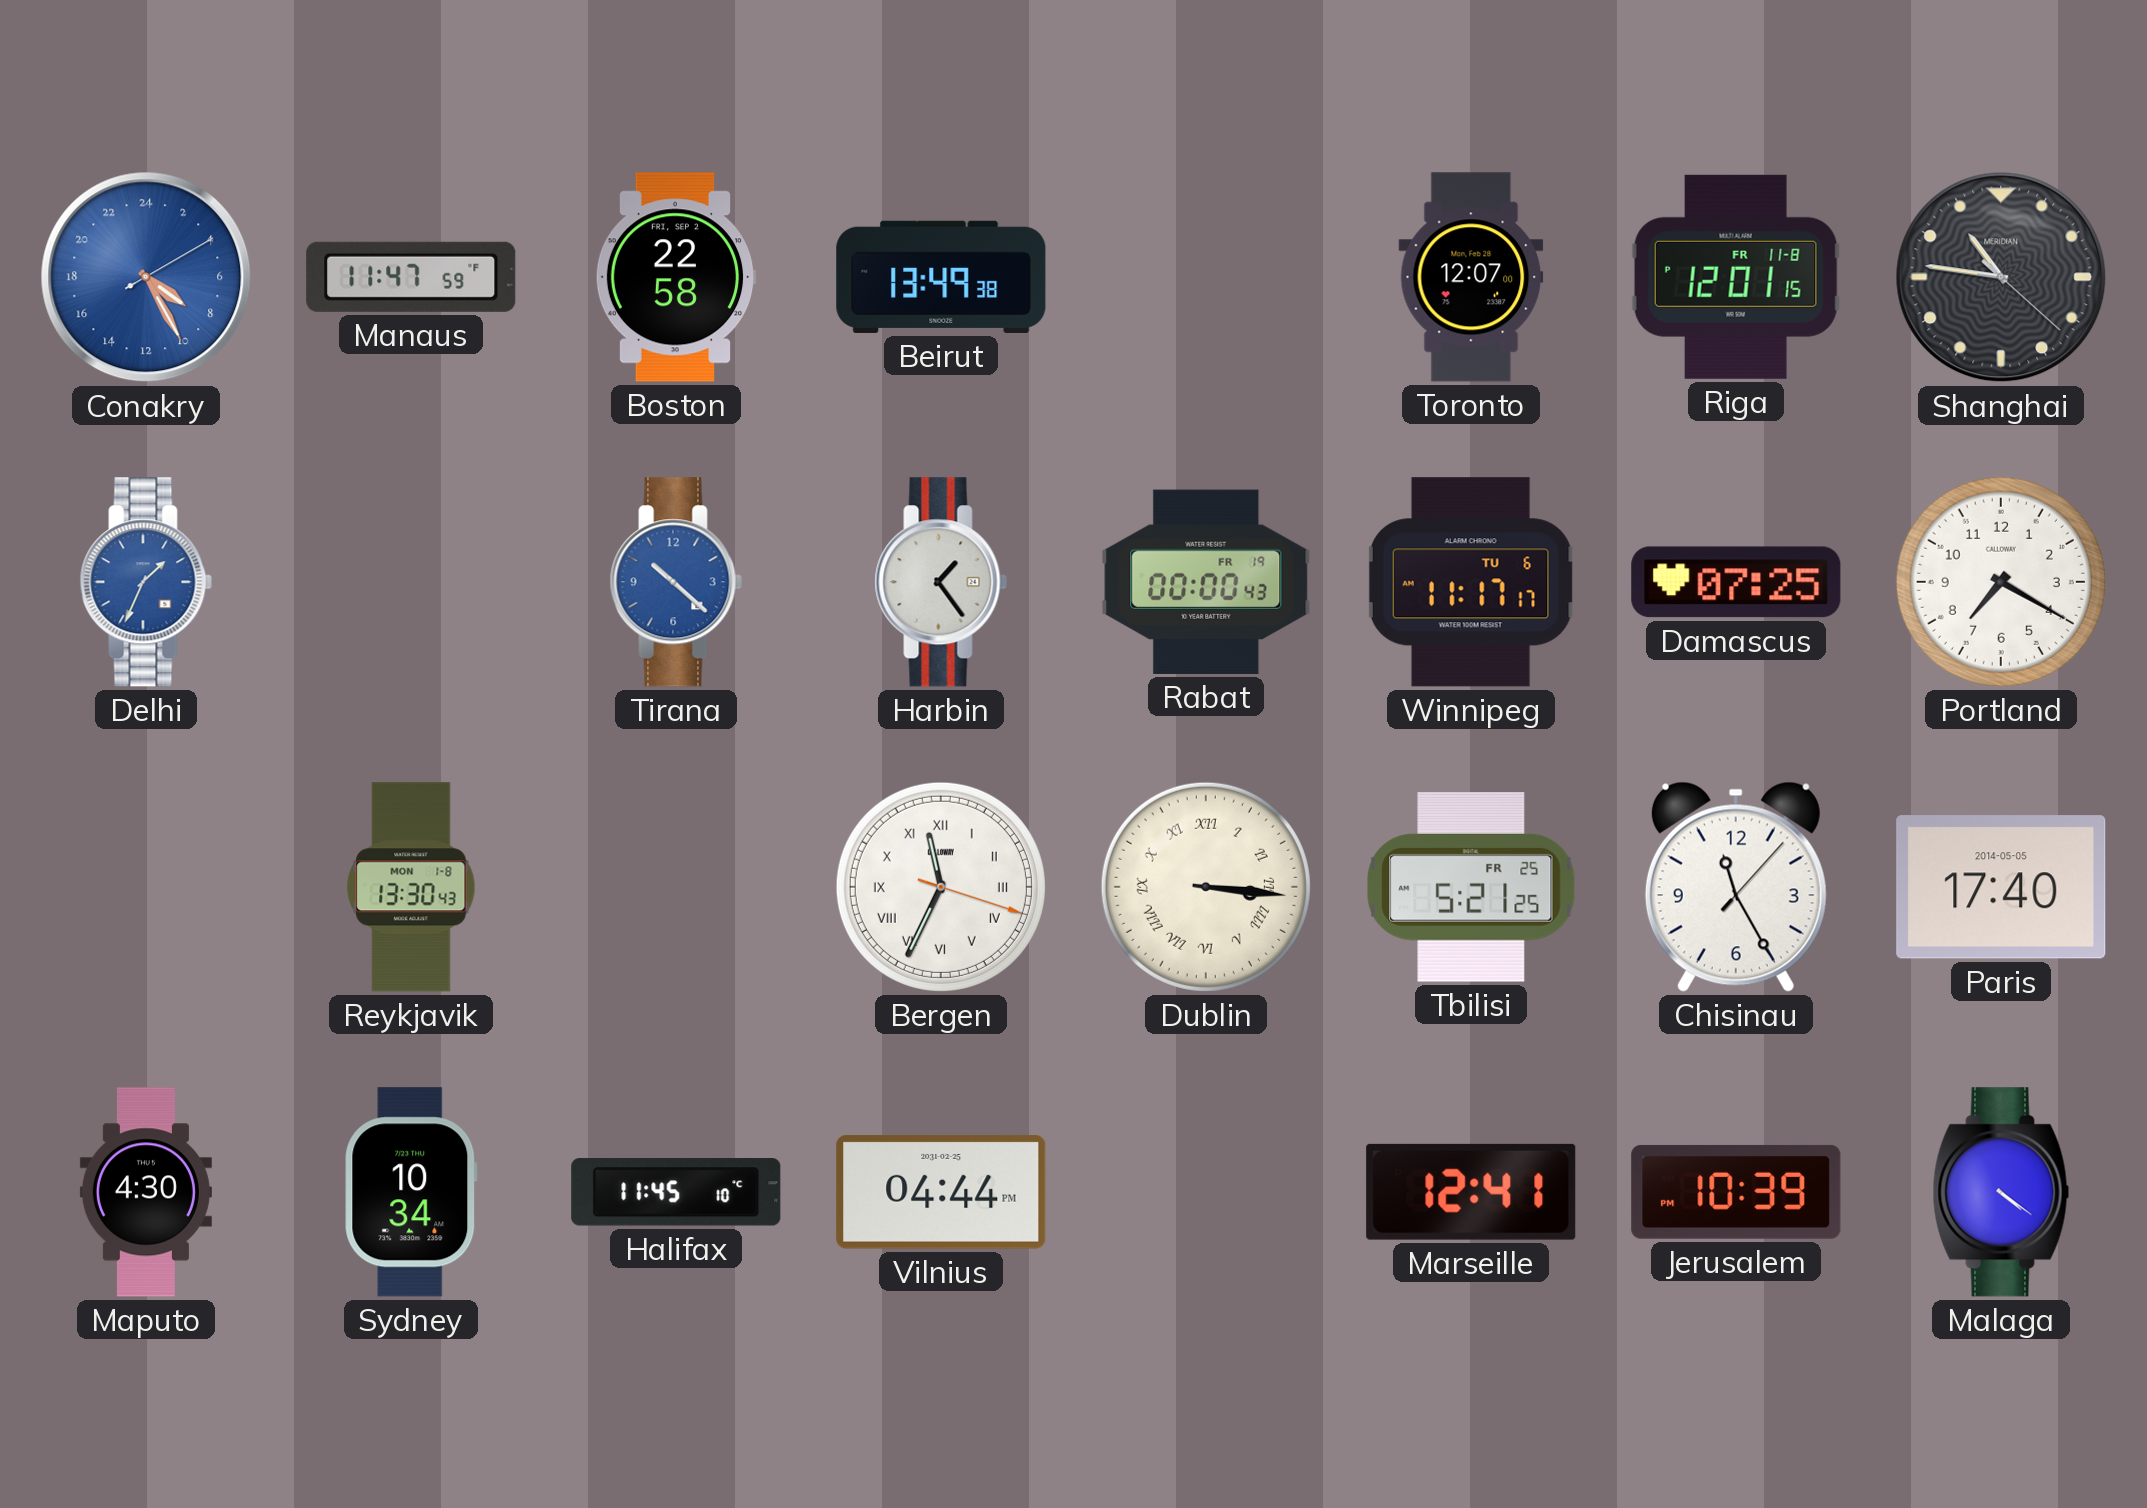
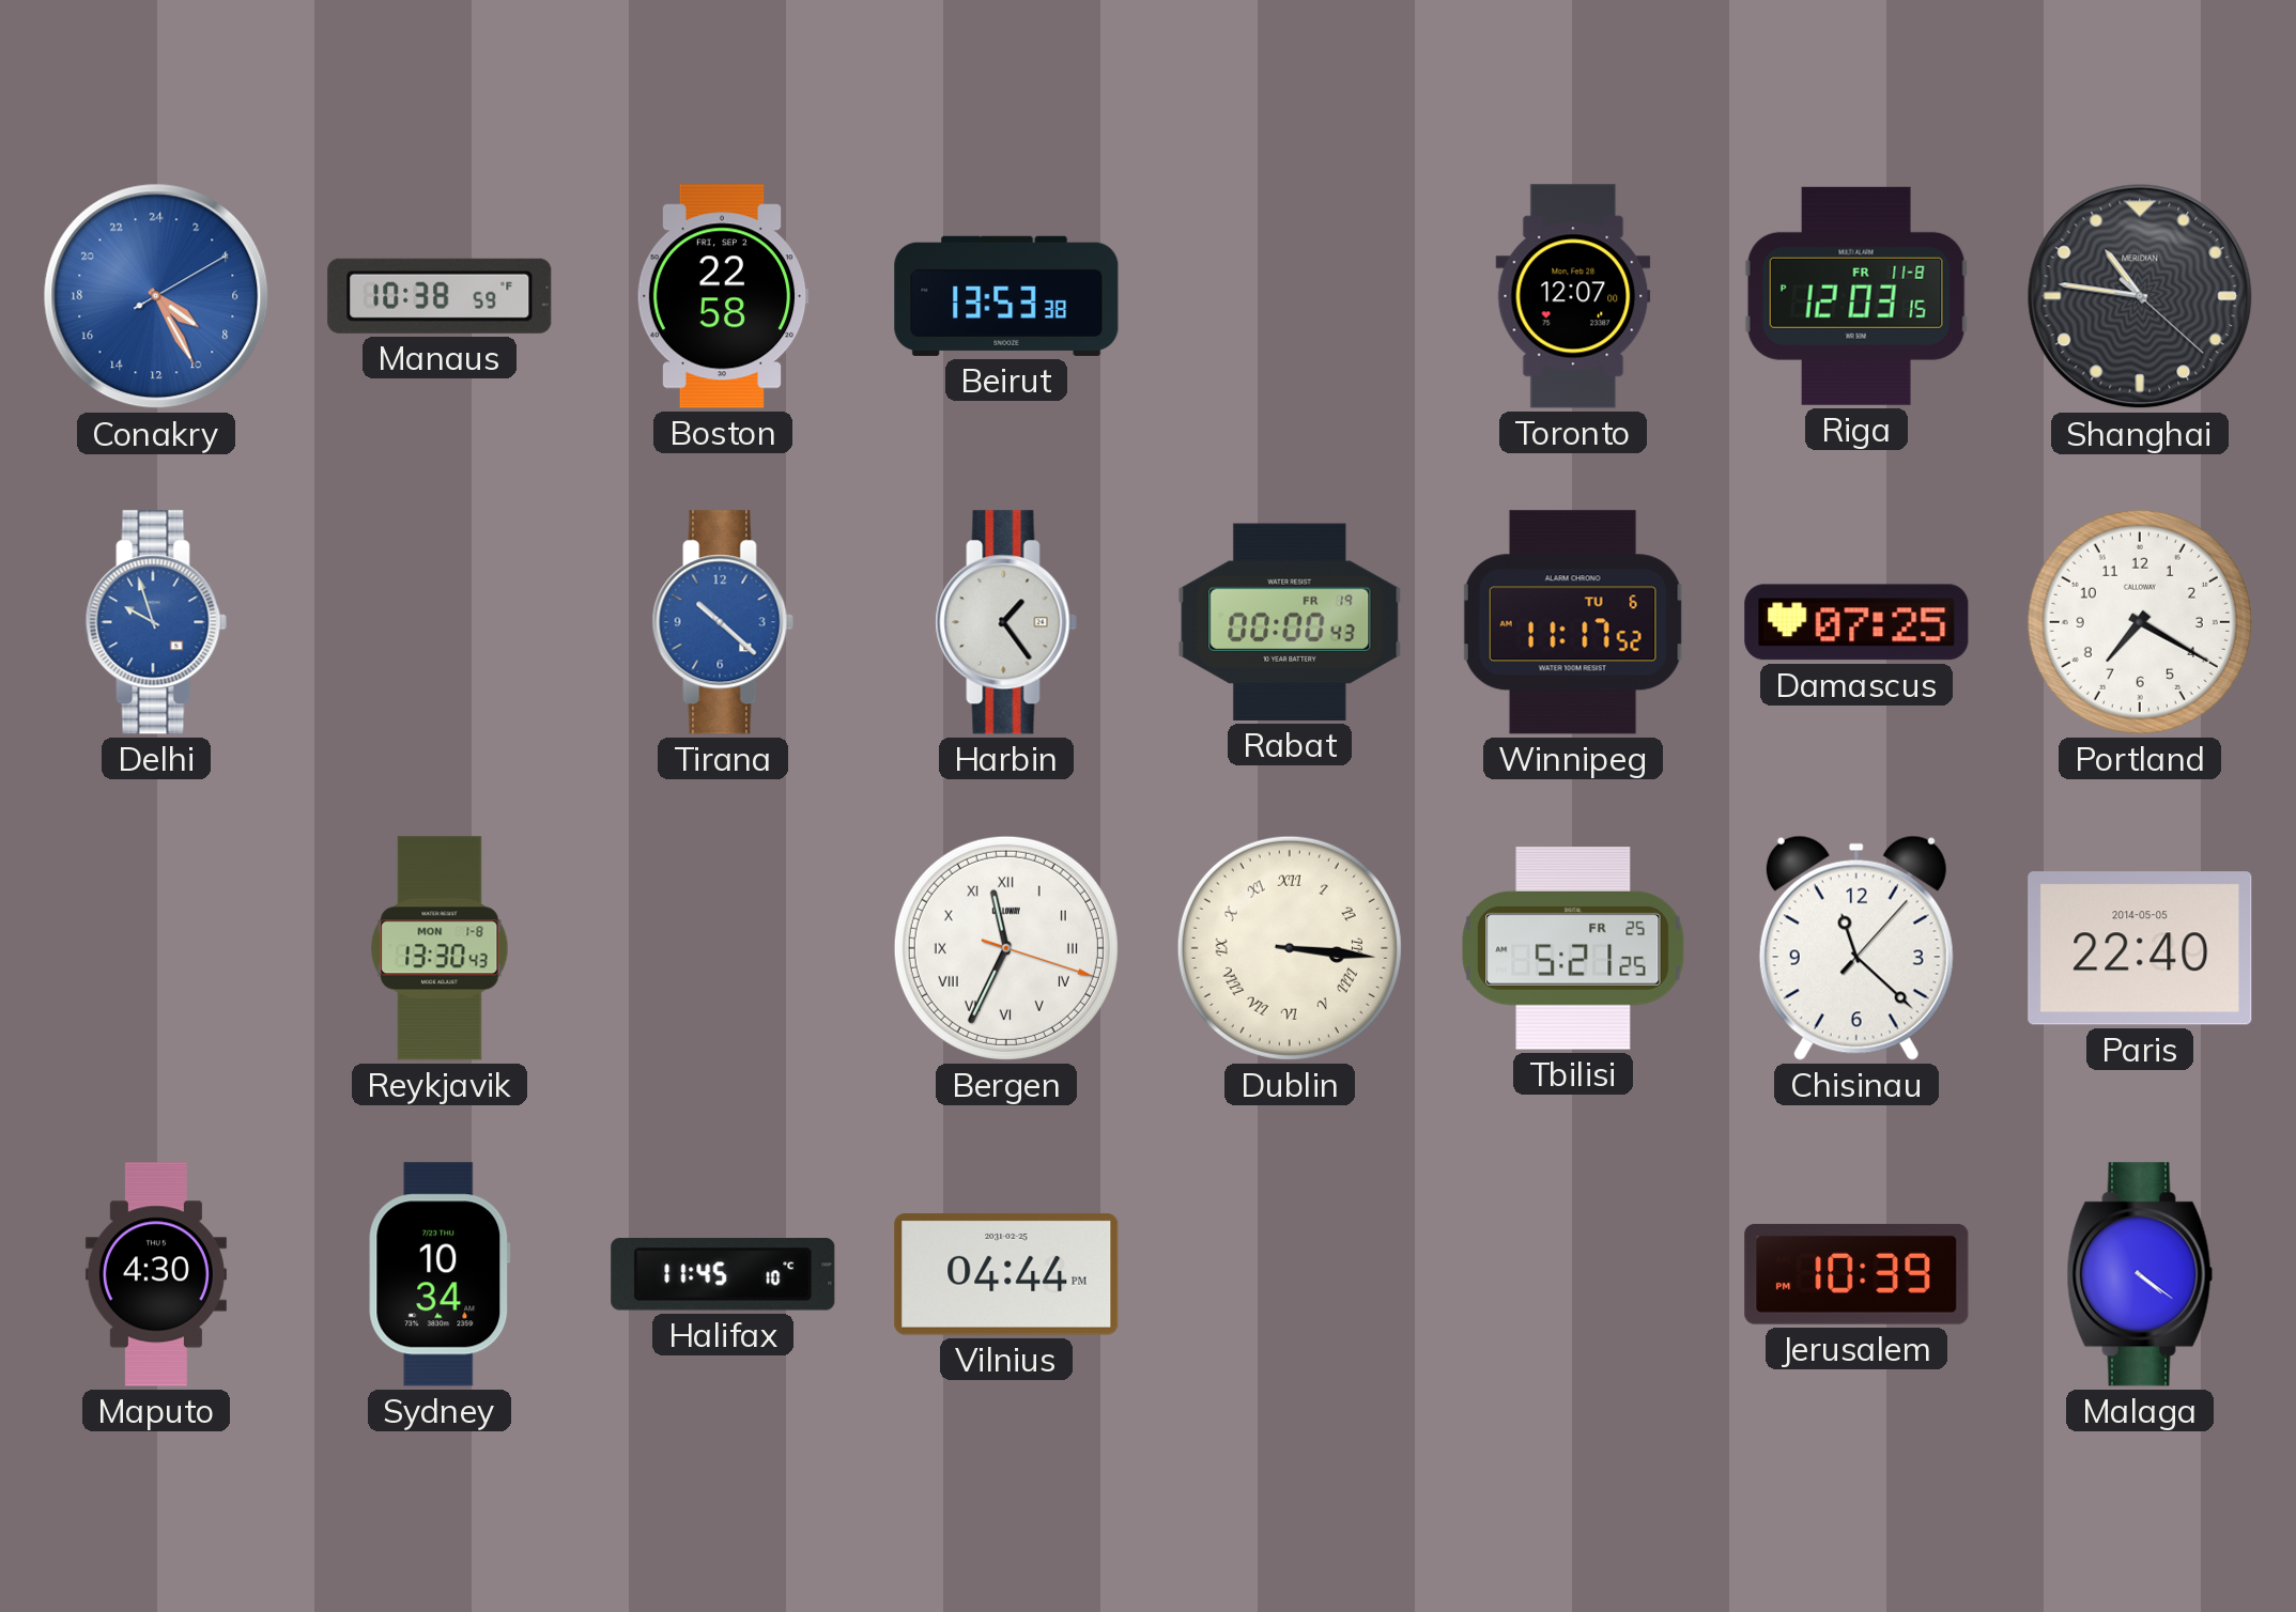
Manaus: 11:47 -> 10:38 (440, 296)
Beirut: 13:49 -> 13:53 (1006, 296)
Riga: 12:01 -> 12:03 (1856, 296)
Delhi: 1:34 -> 9:57 (156, 622)
Winnipeg: 11:17:17 -> 11:17:52 (1573, 622)
Chisinau: 11:25 -> 11:22 (1856, 948)
Paris: 17:40 -> 22:40 (2140, 948)
Marseille: 12:41 -> none (1471, 1192)
